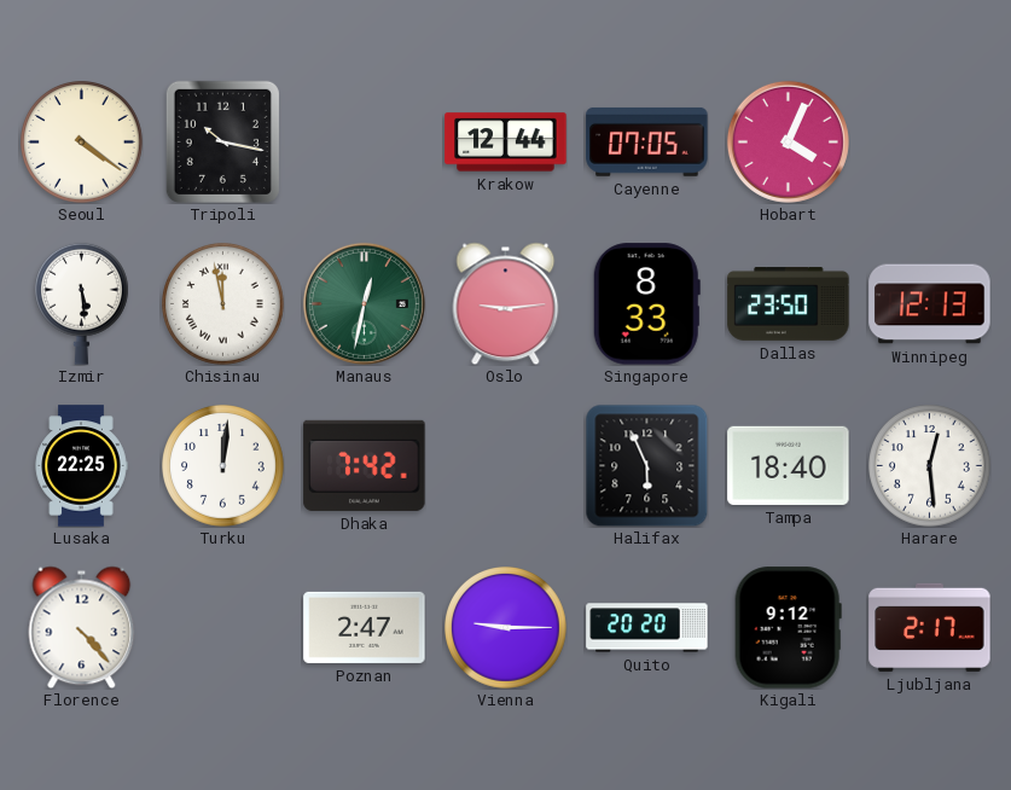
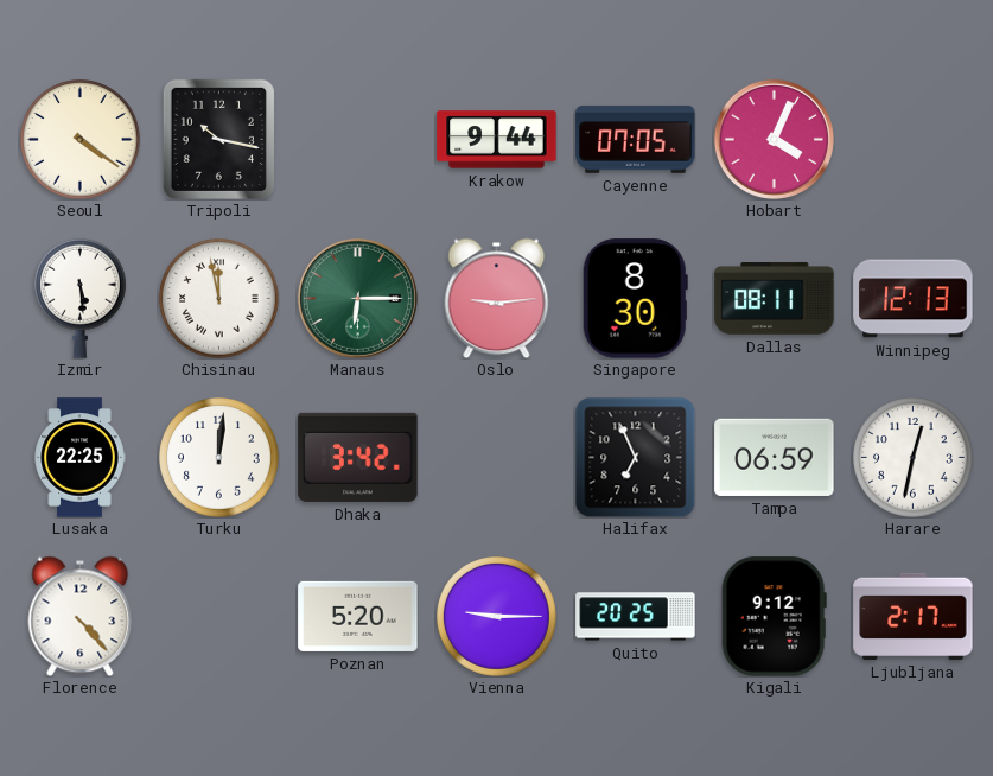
Krakow: 12:44 -> 9:44 (497, 140)
Manaus: 12:32 -> 6:15 (357, 298)
Singapore: 8:33 -> 8:30 (635, 299)
Dallas: 23:50 -> 08:11 (775, 299)
Dhaka: 7:42 -> 3:42 (358, 457)
Halifax: 5:56 -> 6:56 (635, 457)
Tampa: 18:40 -> 06:59 (775, 457)
Harare: 12:29 -> 12:32 (914, 458)
Poznan: 2:47 -> 5:20 (358, 616)
Quito: 20:20 -> 20:25 (636, 617)
